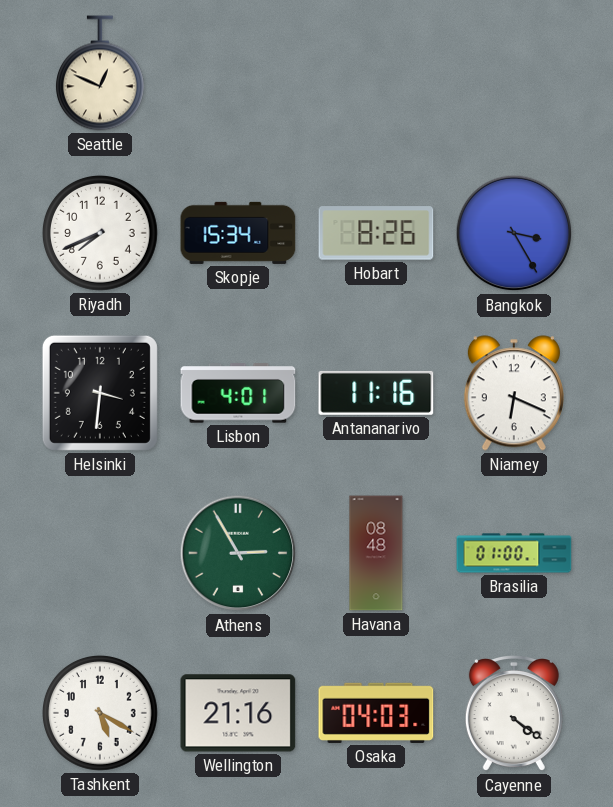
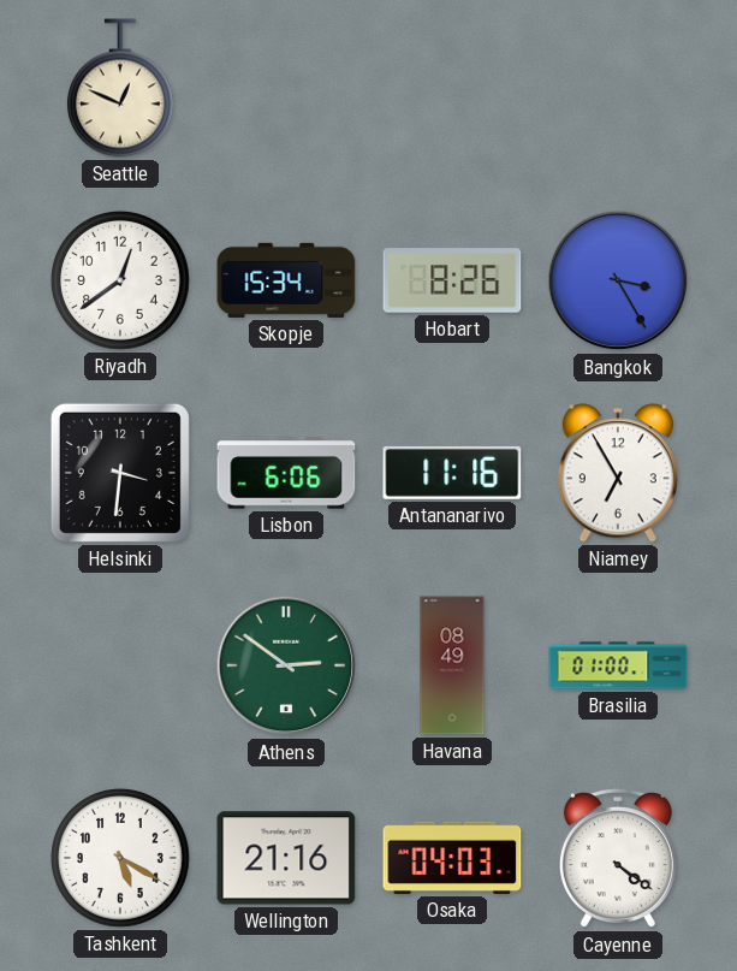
Riyadh: 7:41 -> 12:39 (120, 280)
Lisbon: 4:01 -> 6:06 (286, 473)
Niamey: 6:19 -> 6:55 (618, 473)
Athens: 2:55 -> 2:51 (286, 665)
Havana: 08:48 -> 08:49 (452, 665)
